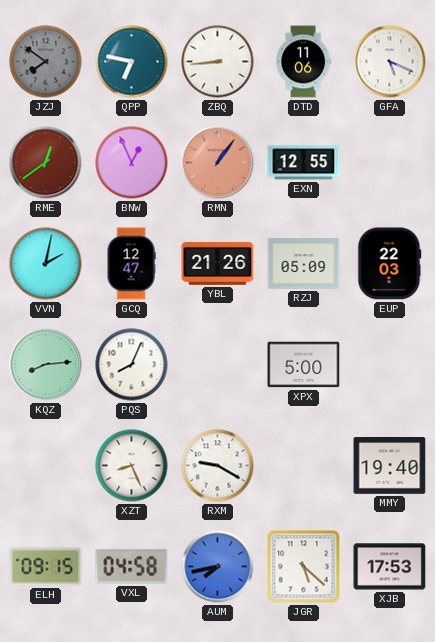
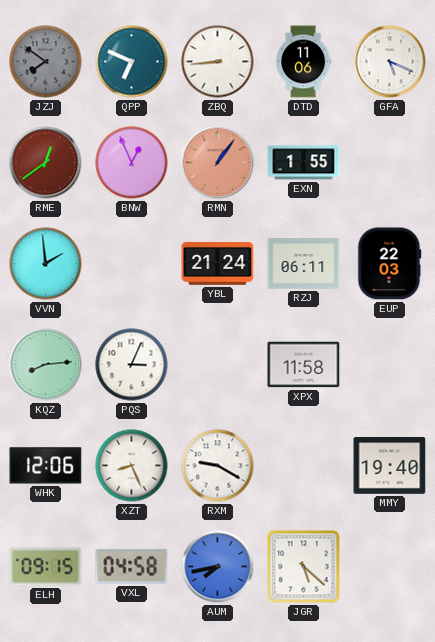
QPP: 6:47 -> 6:49 (132, 62)
EXN: 12:55 -> 1:55 (304, 163)
VVN: 2:02 -> 1:59 (46, 264)
GCQ: 12:47 -> none (131, 264)
YBL: 21:26 -> 21:24 (218, 263)
RZJ: 05:09 -> 06:11 (304, 264)
PQS: 8:04 -> 3:04 (132, 365)
XPX: 5:00 -> 11:58 (304, 365)
WHK: none -> 12:06 (46, 466)
XJB: 17:53 -> none (390, 567)
